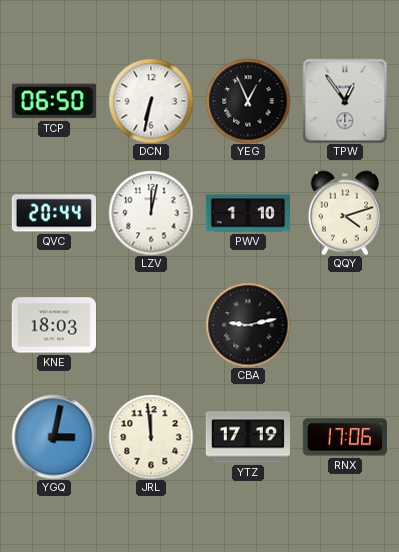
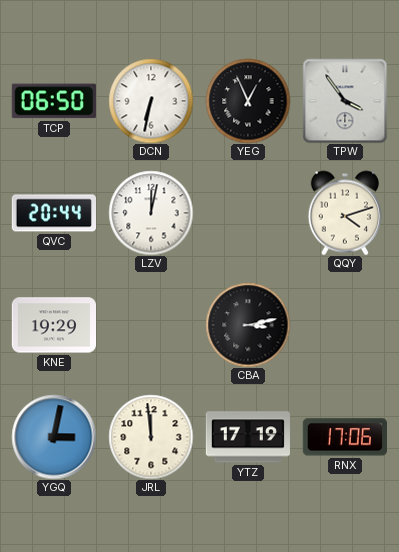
TPW: 12:54 -> 3:54 (345, 101)
PWV: 1:10 -> none (247, 213)
KNE: 18:03 -> 19:29 (53, 325)
CBA: 9:13 -> 3:13 (248, 325)
